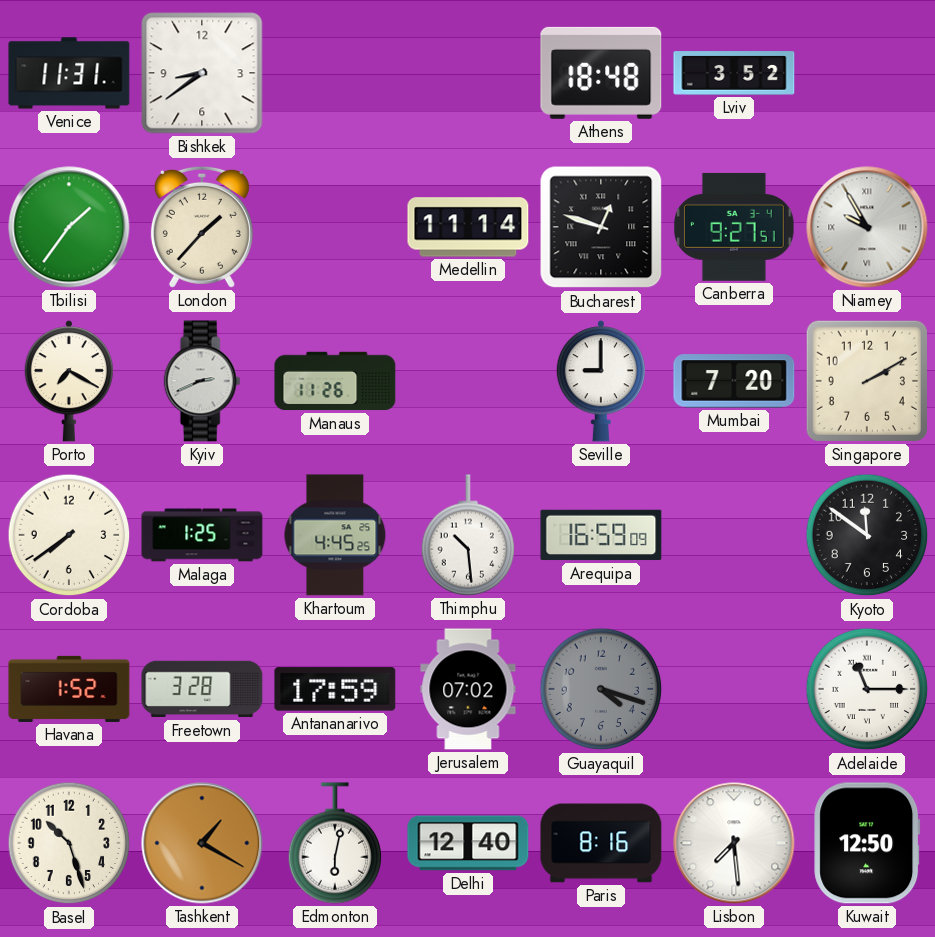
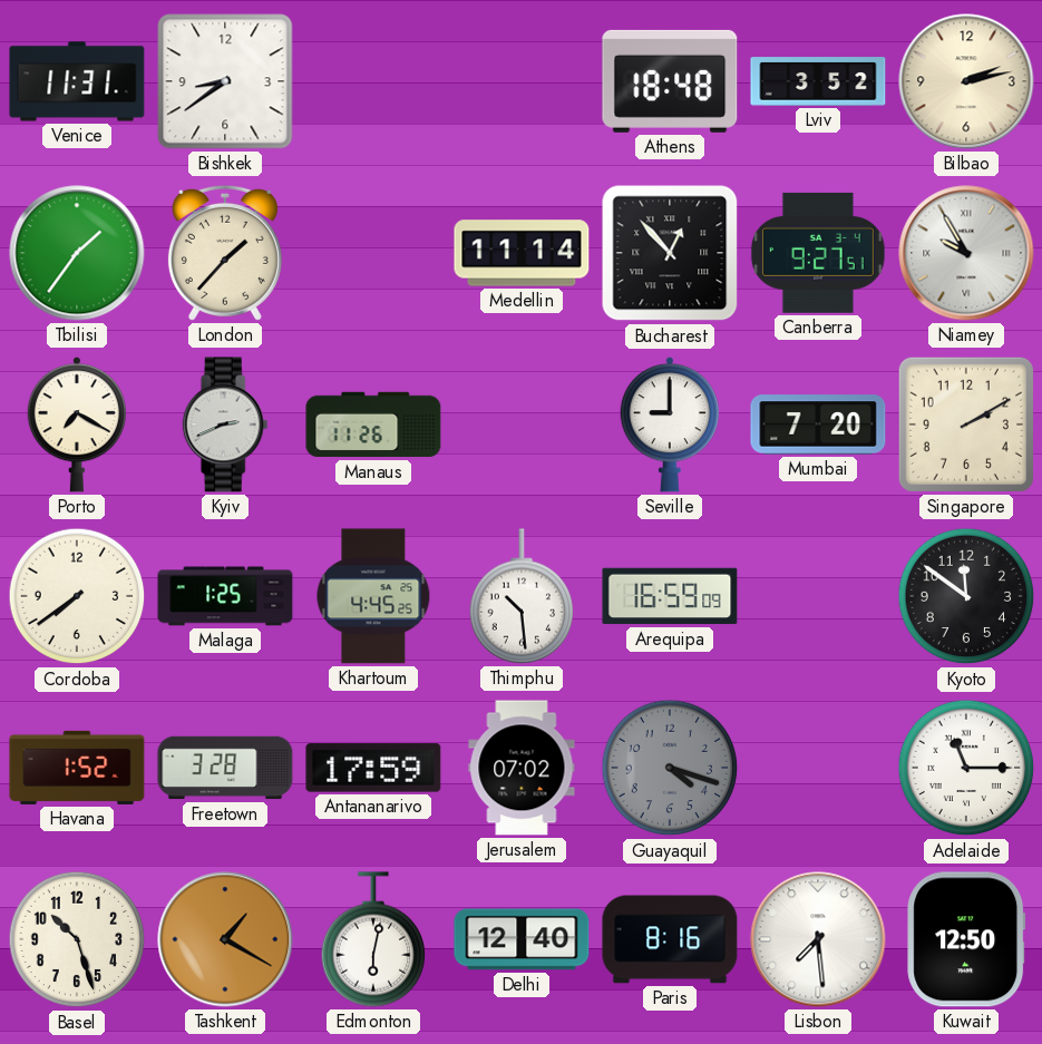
Bilbao: none -> 2:13 (966, 81)
Bucharest: 12:48 -> 12:53 (670, 253)
